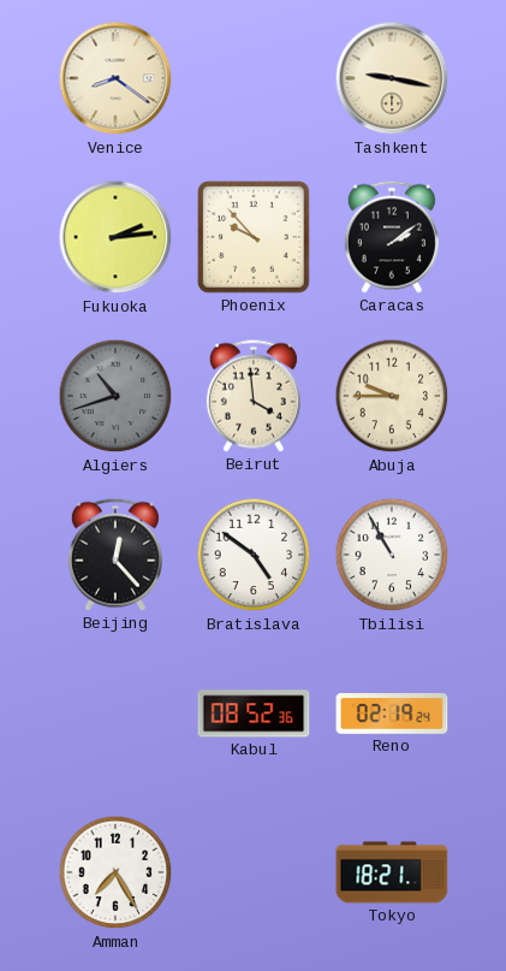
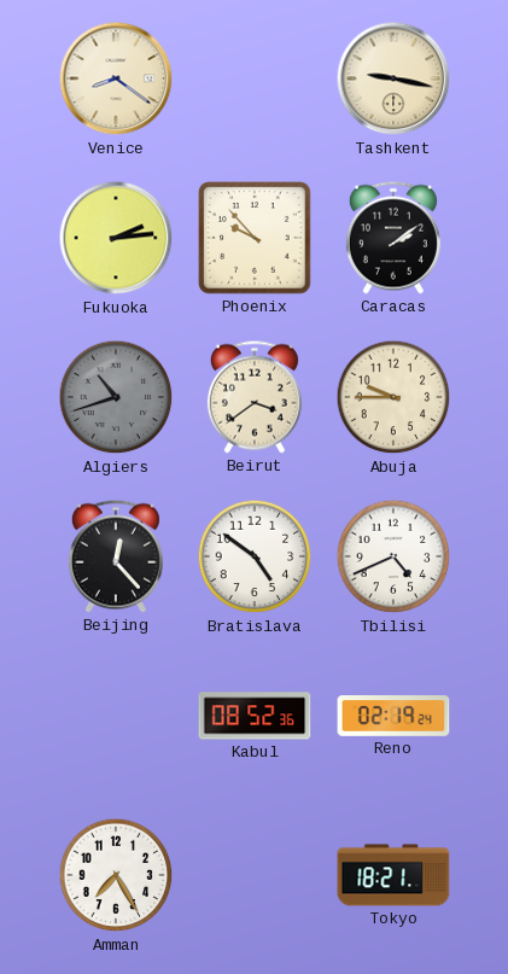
Beirut: 3:59 -> 3:39 (255, 397)
Tbilisi: 10:55 -> 4:41 (393, 556)
